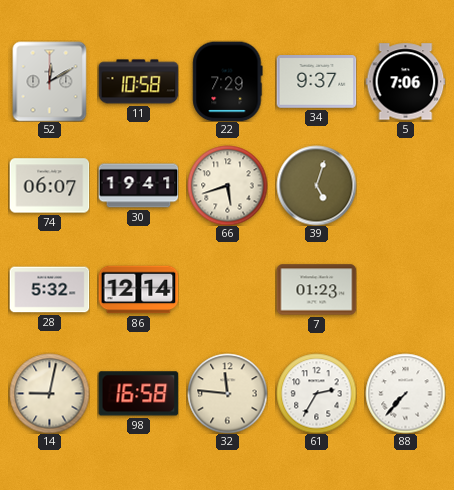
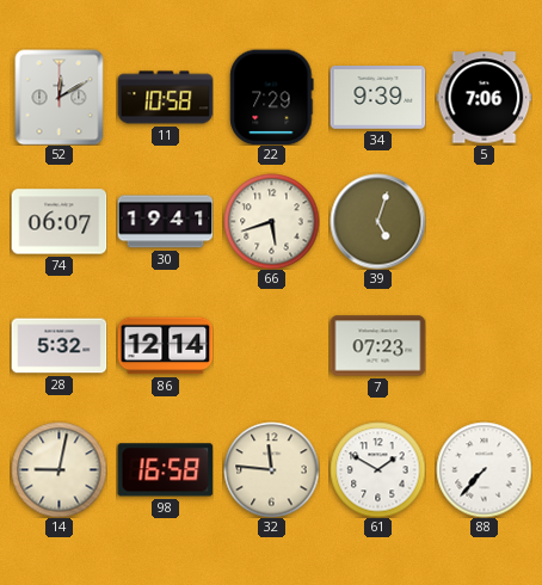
34: 9:37 -> 9:39 (377, 98)
7: 01:23 -> 07:23 (377, 346)
61: 2:35 -> 1:50 (377, 469)
